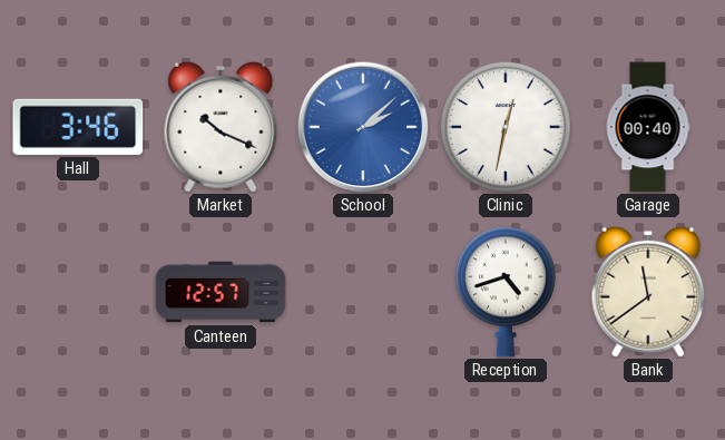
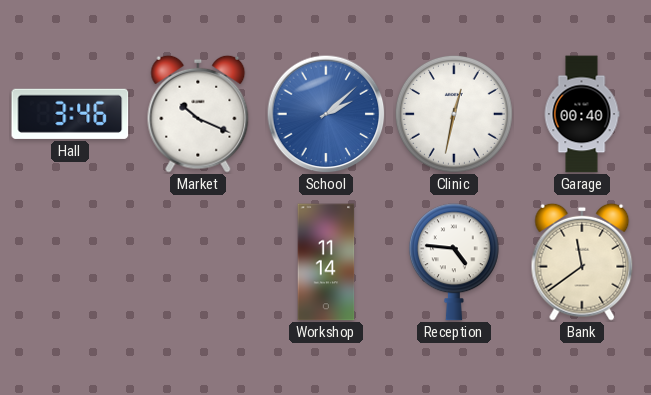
Canteen: 12:57 -> none (221, 292)
Workshop: none -> 11:14 (326, 262)
Reception: 4:42 -> 4:46 (454, 262)
